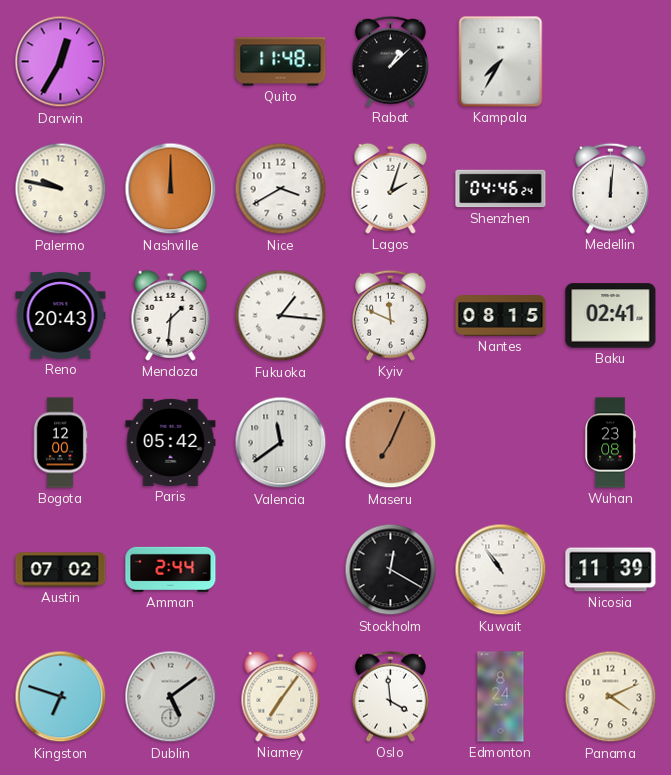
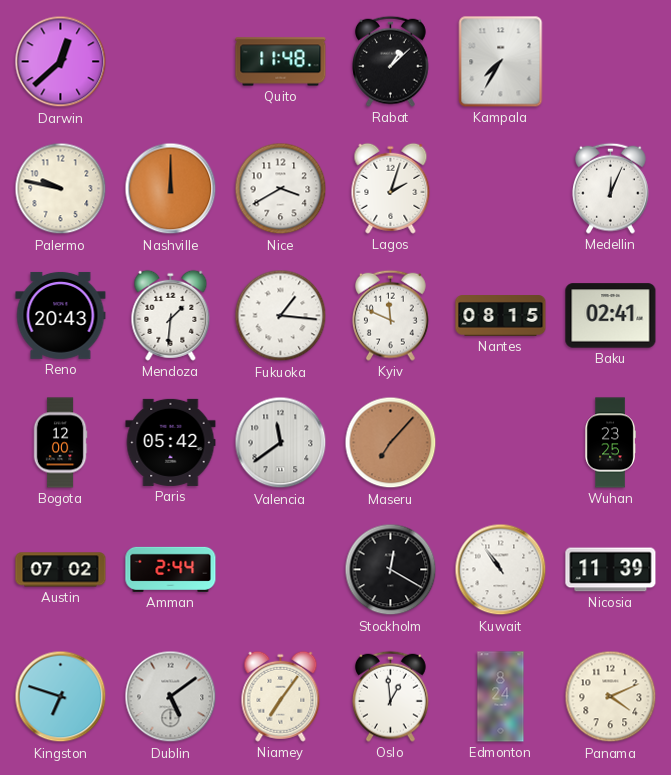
Darwin: 12:35 -> 12:38 (61, 62)
Shenzhen: 04:46 -> none (501, 189)
Medellin: 12:01 -> 12:04 (610, 188)
Maseru: 7:04 -> 7:07 (391, 443)
Wuhan: 23:08 -> 23:25 (610, 443)
Oslo: 3:59 -> 12:59 (390, 696)
